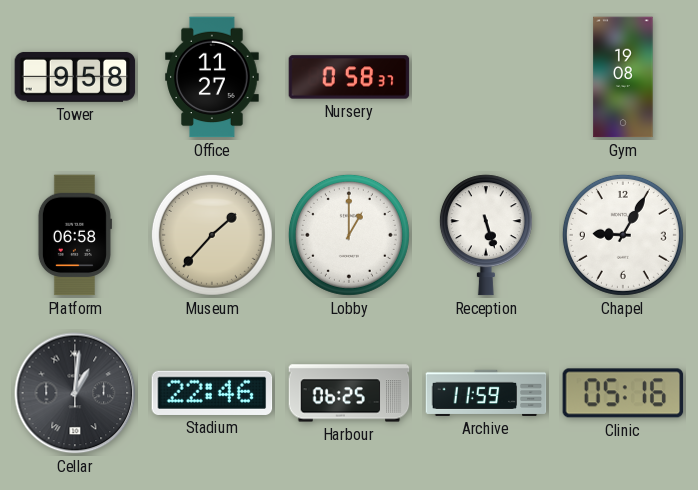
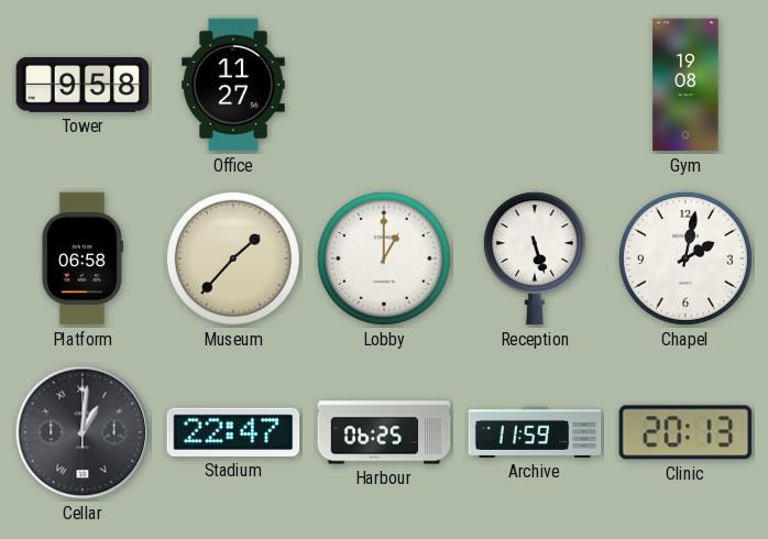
Nursery: 0:58 -> none (349, 77)
Chapel: 9:05 -> 2:02 (685, 258)
Stadium: 22:46 -> 22:47 (233, 432)
Clinic: 05:16 -> 20:13 (685, 432)
